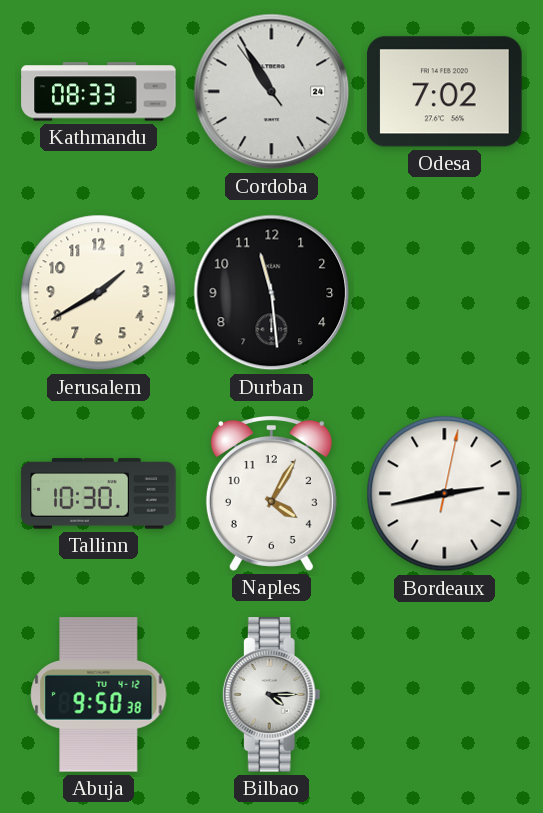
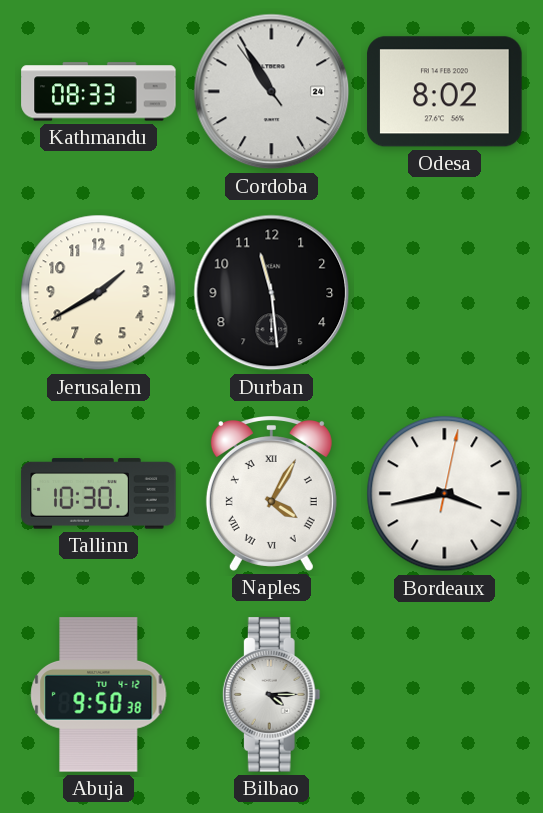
Odesa: 7:02 -> 8:02 (445, 92)
Naples numerals: Arabic -> Roman (271, 494)
Bordeaux: 2:43 -> 3:43 (445, 494)
